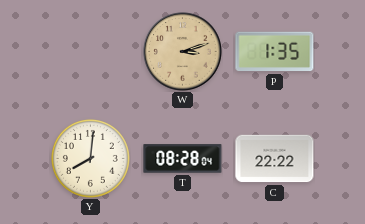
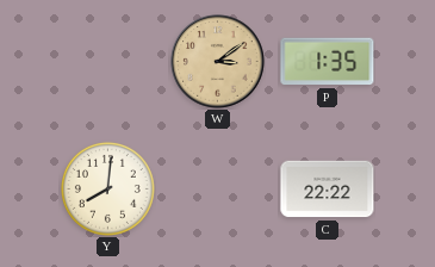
W: 3:12 -> 3:09 (218, 62)
T: 08:28 -> none (183, 159)
